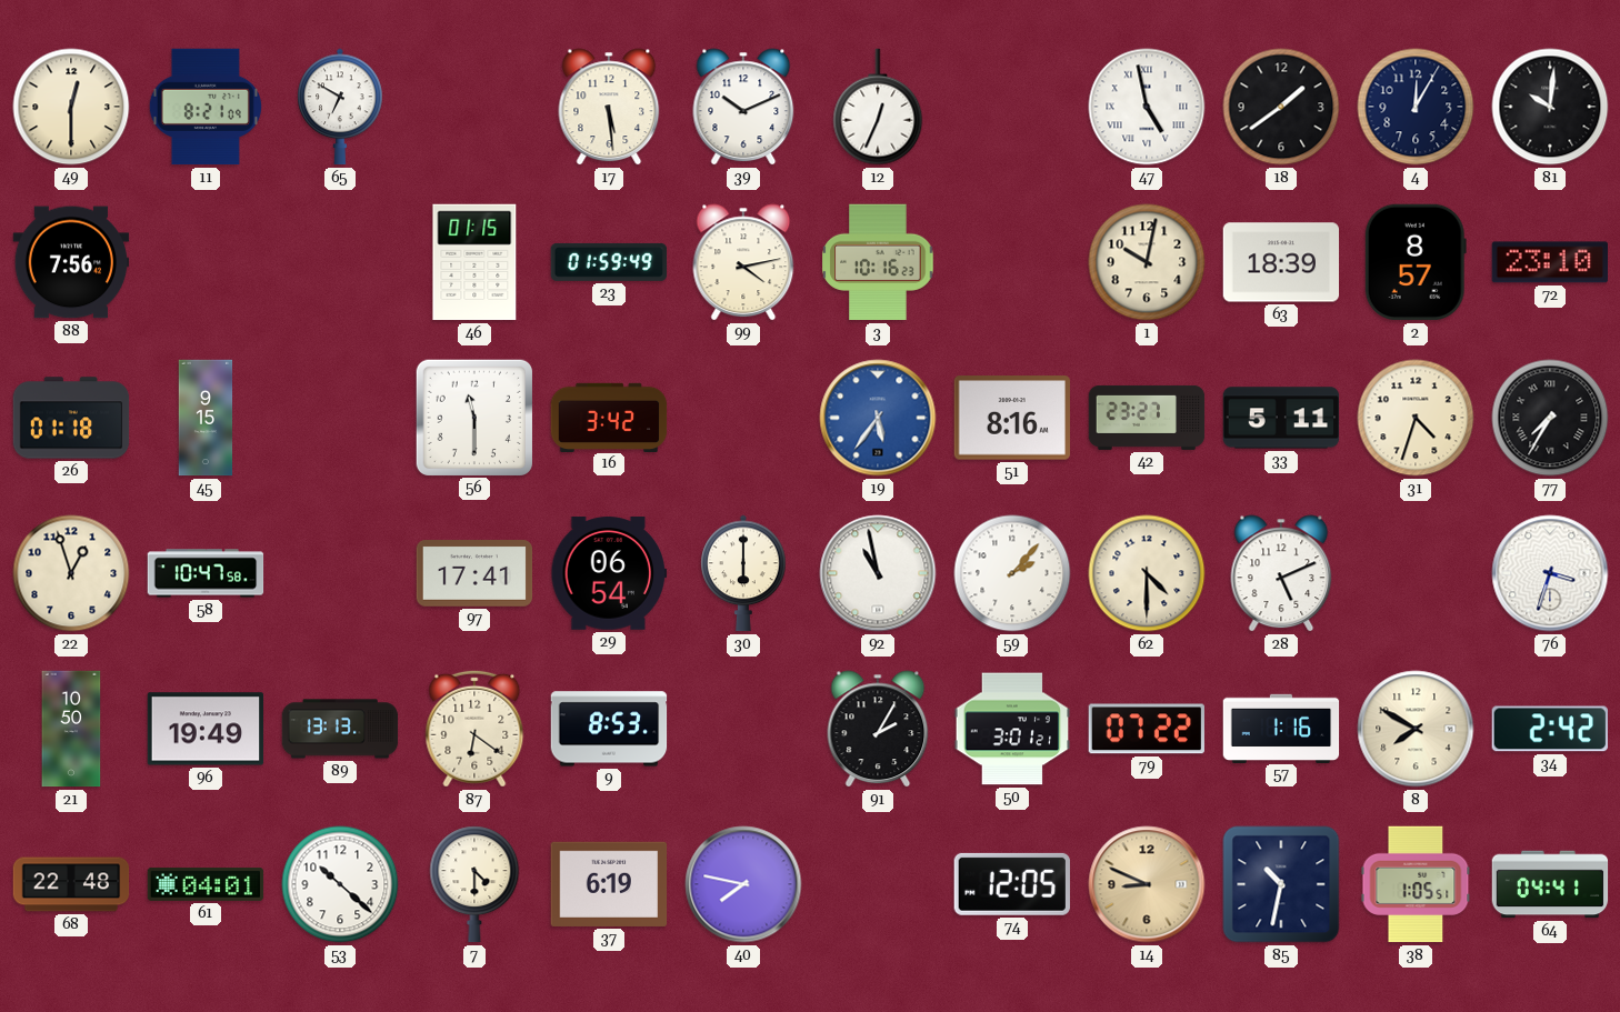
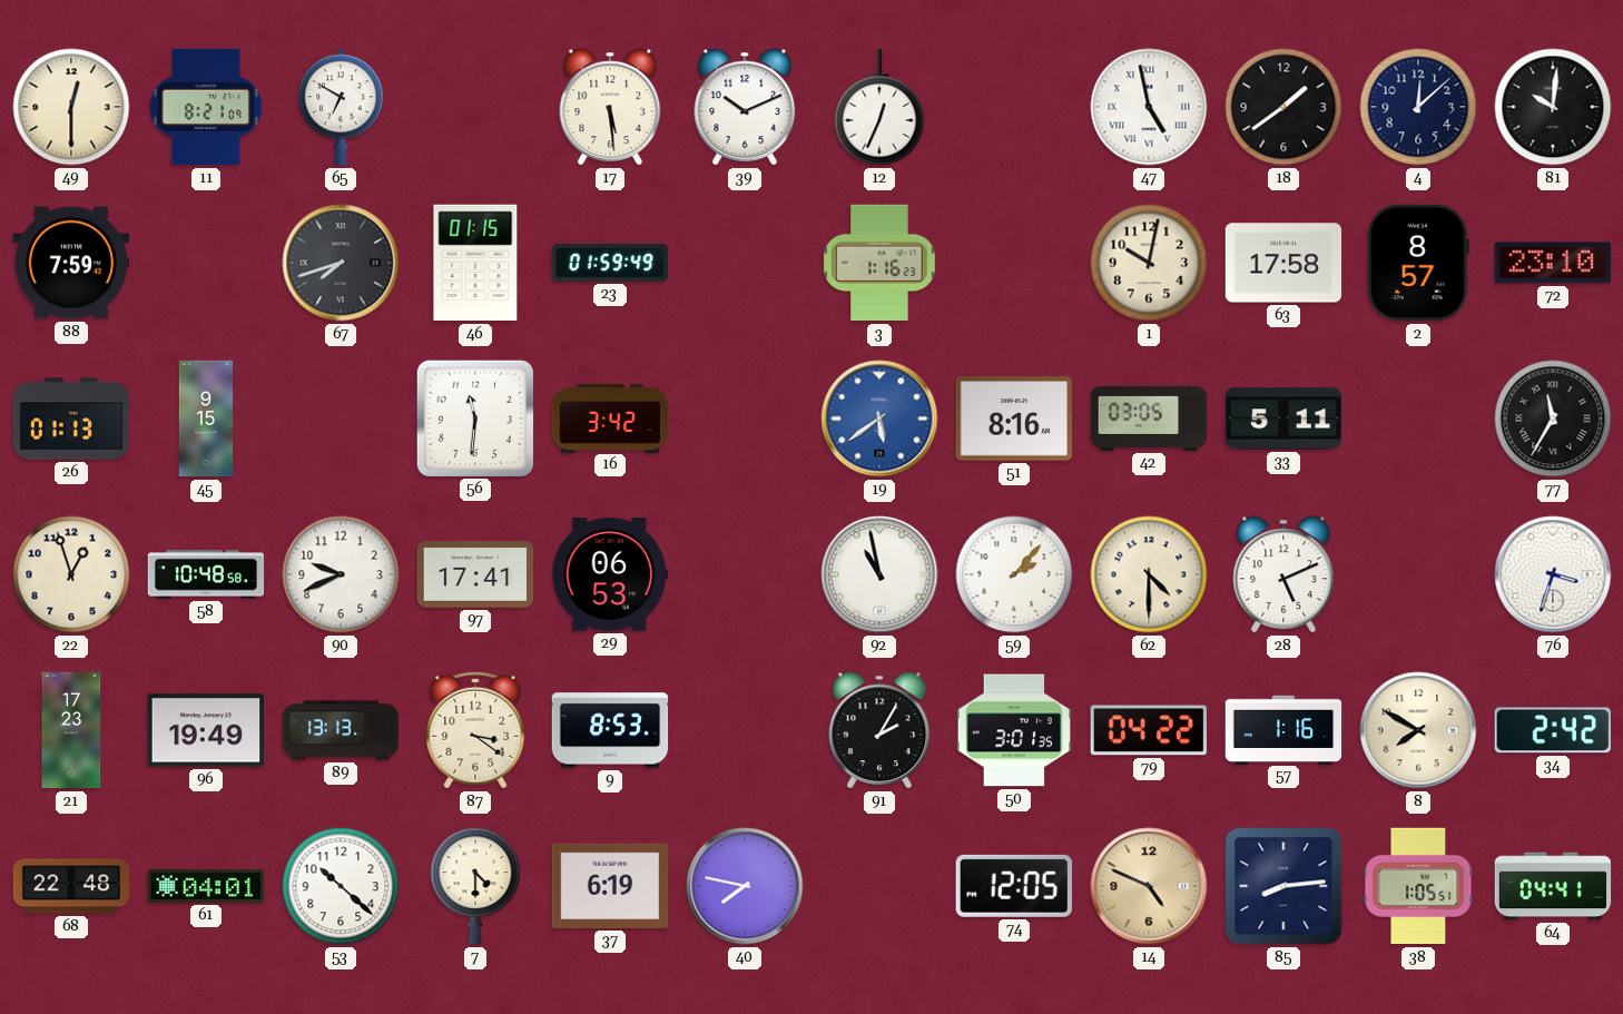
4: 12:05 -> 12:08 (1418, 107)
88: 7:56 -> 7:59 (71, 263)
67: none -> 7:42 (341, 263)
99: 4:13 -> none (743, 262)
3: 10:16 -> 1:16 (879, 263)
63: 18:39 -> 17:58 (1283, 263)
26: 01:18 -> 01:13 (71, 419)
56: 11:30 -> 11:31 (474, 417)
19: 5:36 -> 5:39 (879, 419)
42: 23:27 -> 03:05 (1149, 419)
31: 4:33 -> none (1416, 418)
77: 7:35 -> 11:35 (1553, 419)
58: 10:47 -> 10:48 (206, 574)
90: none -> 9:41 (341, 574)
29: 06:54 -> 06:53 (610, 574)
30: 6:00 -> none (743, 573)
21: 10:50 -> 17:23 (71, 730)
87: 6:21 -> 3:21 (475, 730)
50: 3:01:21 -> 3:01:35 (1014, 730)
79: 07:22 -> 04:22 (1148, 730)
14: 8:49 -> 4:49 (1149, 886)
85: 10:32 -> 8:14 (1283, 886)
